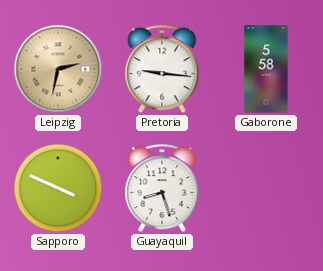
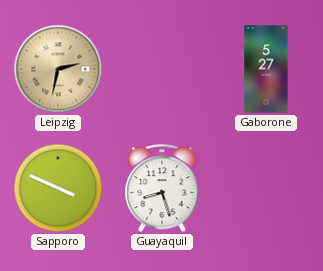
Pretoria: 9:16 -> none (162, 70)
Gaborone: 5:58 -> 5:27 (266, 69)
